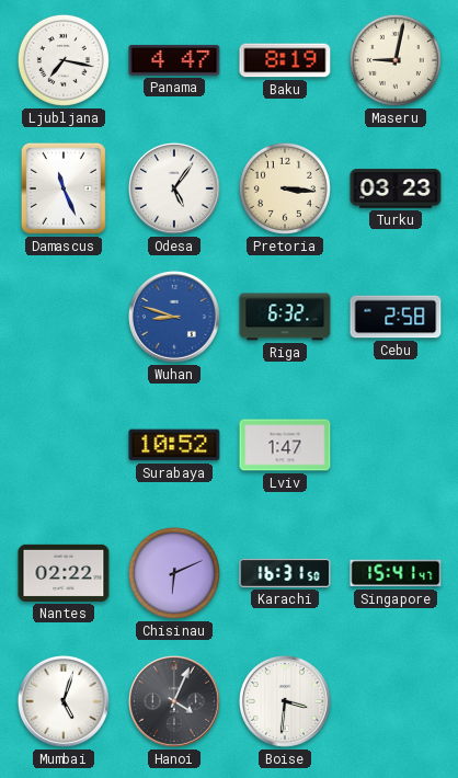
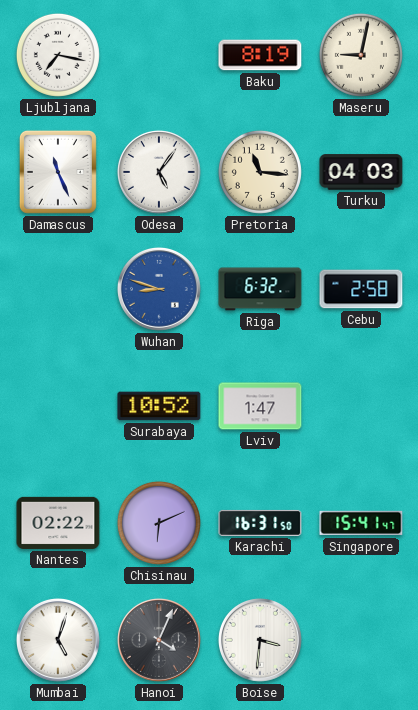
Panama: 4:47 -> none (174, 60)
Pretoria: 3:16 -> 11:16 (260, 172)
Turku: 03:23 -> 04:03 (361, 172)
